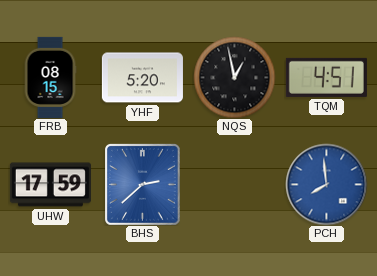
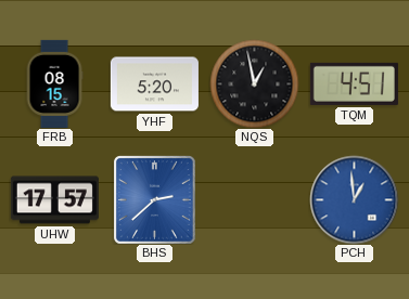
UHW: 17:59 -> 17:57 (54, 200)
PCH: 7:59 -> 12:59 (354, 199)
